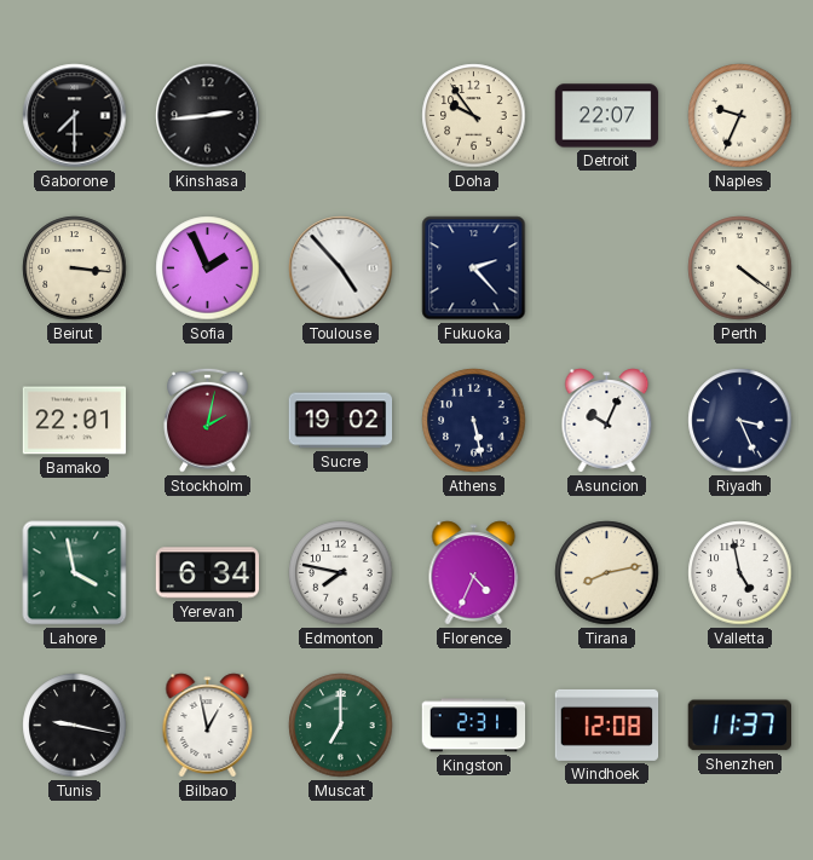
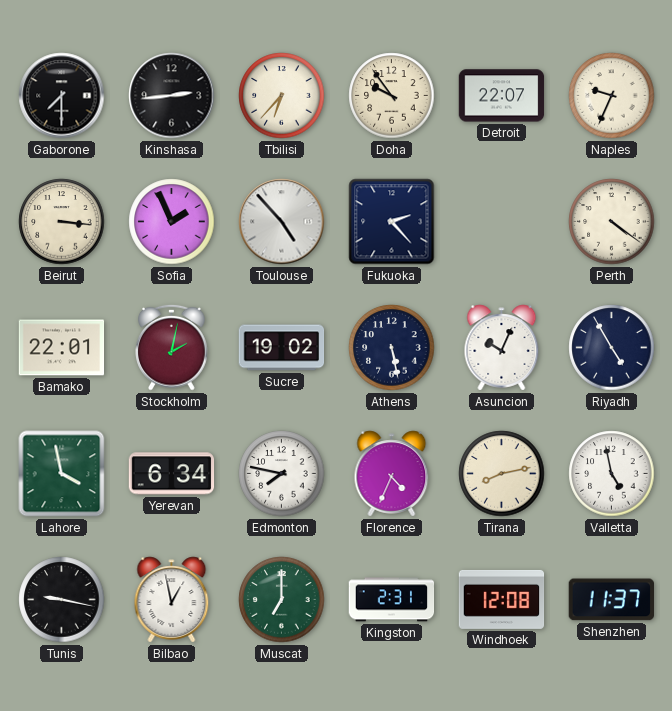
Tbilisi: none -> 6:37 (282, 96)
Riyadh: 3:26 -> 4:55 (612, 348)
